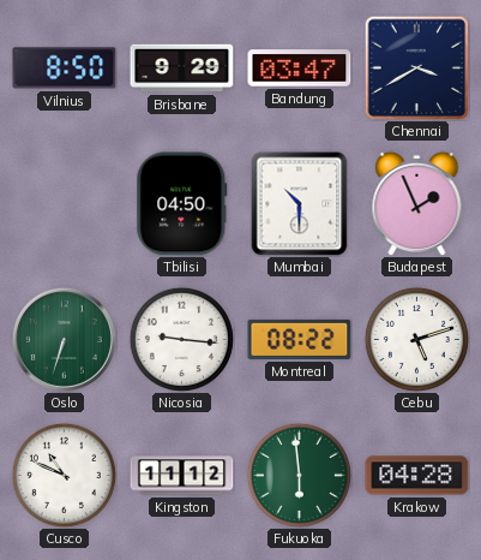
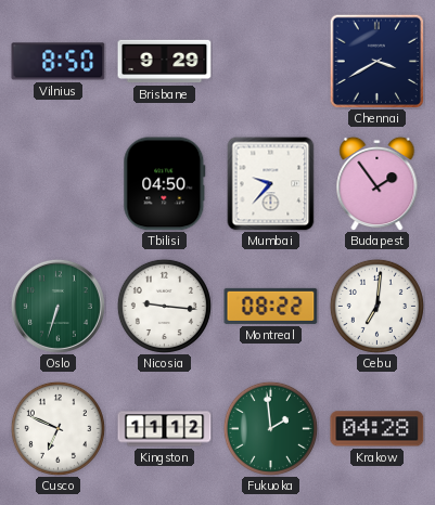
Bandung: 03:47 -> none (300, 68)
Mumbai: 10:30 -> 9:37 (271, 183)
Budapest: 1:56 -> 1:54 (378, 183)
Cebu: 5:12 -> 7:01 (376, 306)
Cusco: 10:49 -> 6:49 (57, 428)
Fukuoka: 5:59 -> 1:59 (270, 428)
